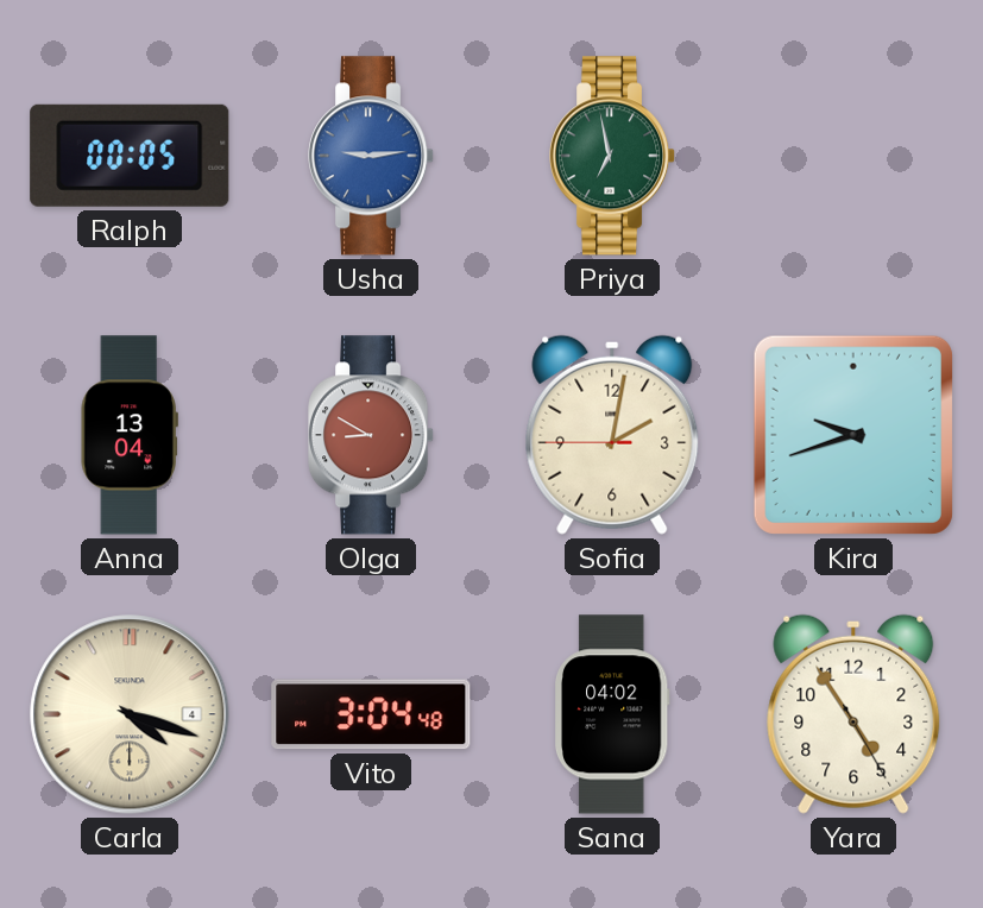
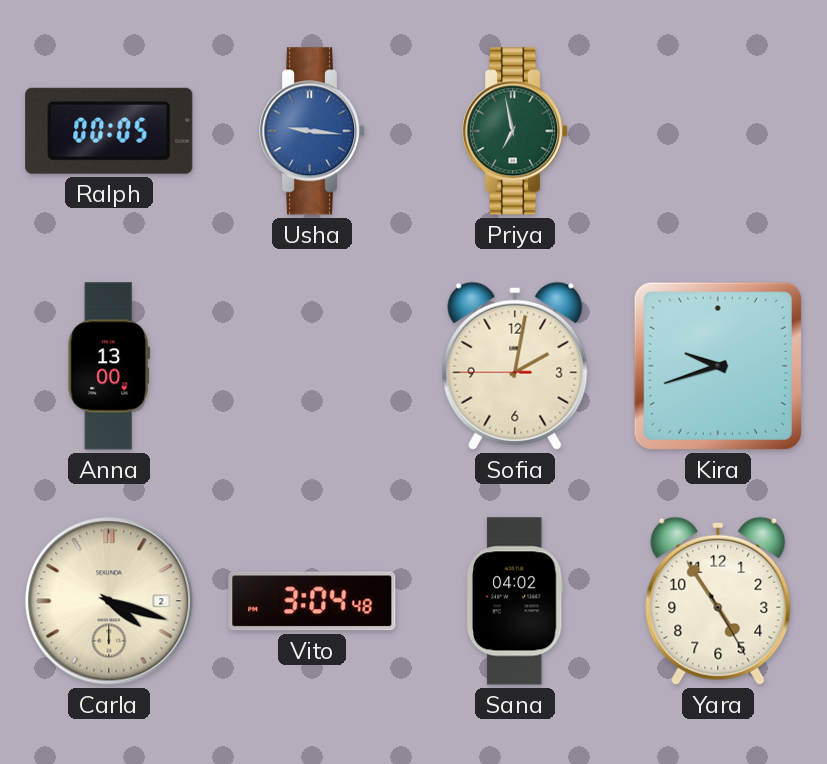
Usha: 9:14 -> 9:16 (313, 131)
Anna: 13:04 -> 13:00 (109, 366)
Olga: 8:50 -> none (372, 435)
Carla date: 4 -> 2 (109, 601)
